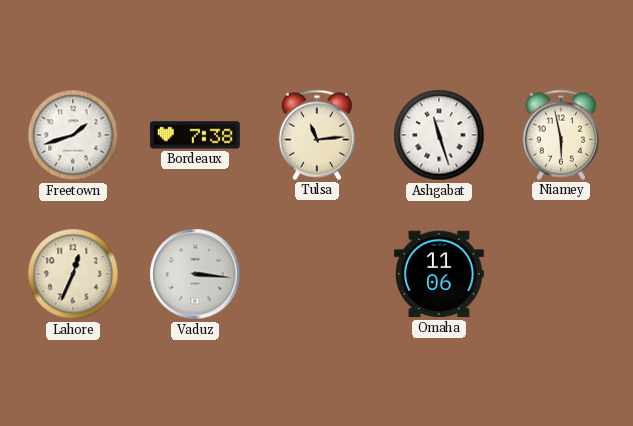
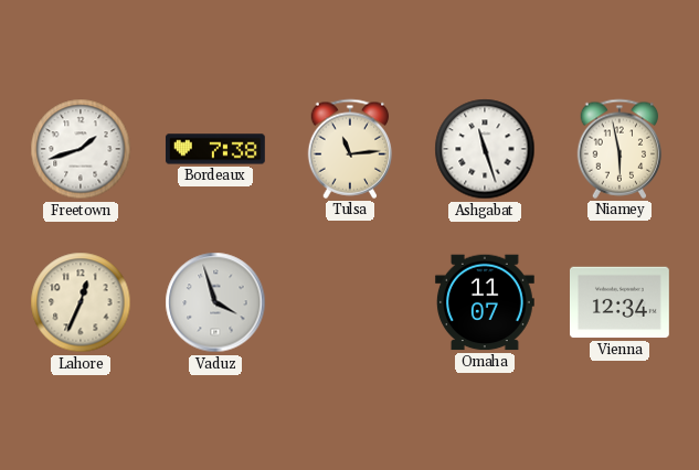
Vaduz: 3:16 -> 3:57 (215, 302)
Omaha: 11:06 -> 11:07 (485, 302)
Vienna: none -> 12:34 (621, 302)
